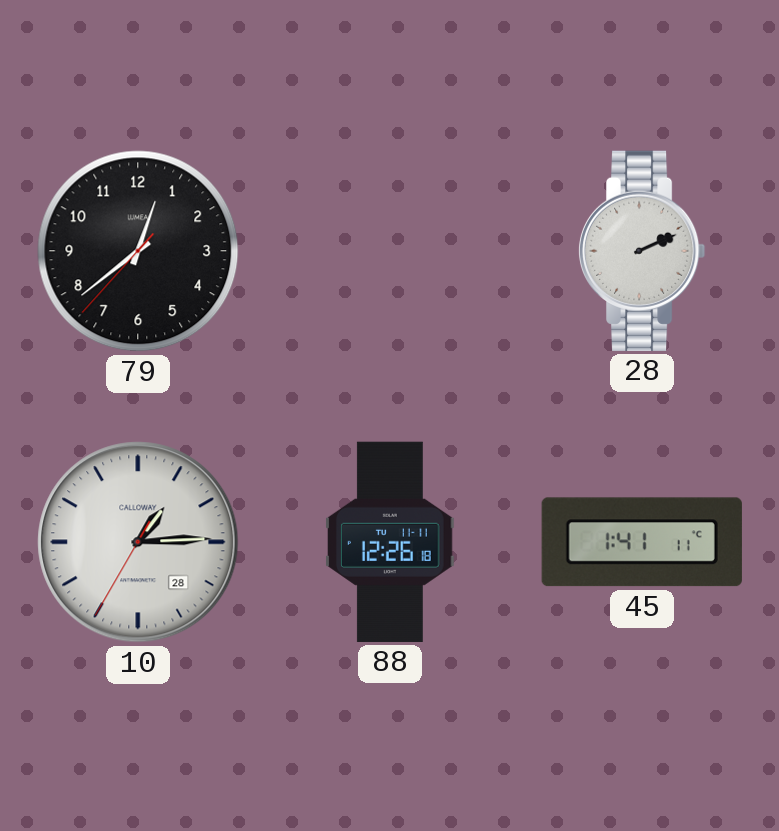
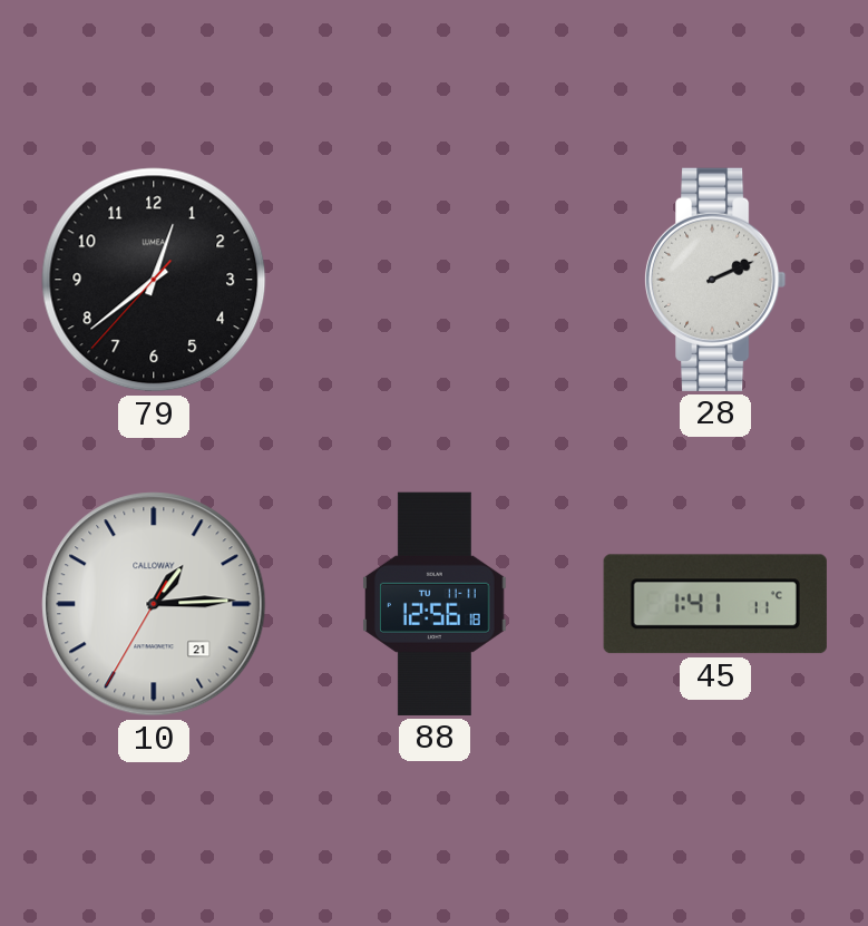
10 date: 28 -> 21 (154, 604)
88: 12:26 -> 12:56 (436, 604)
